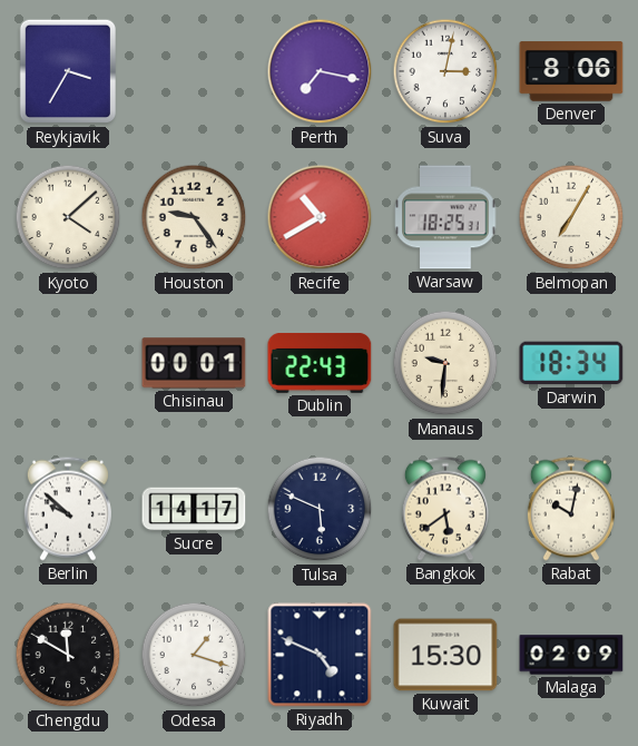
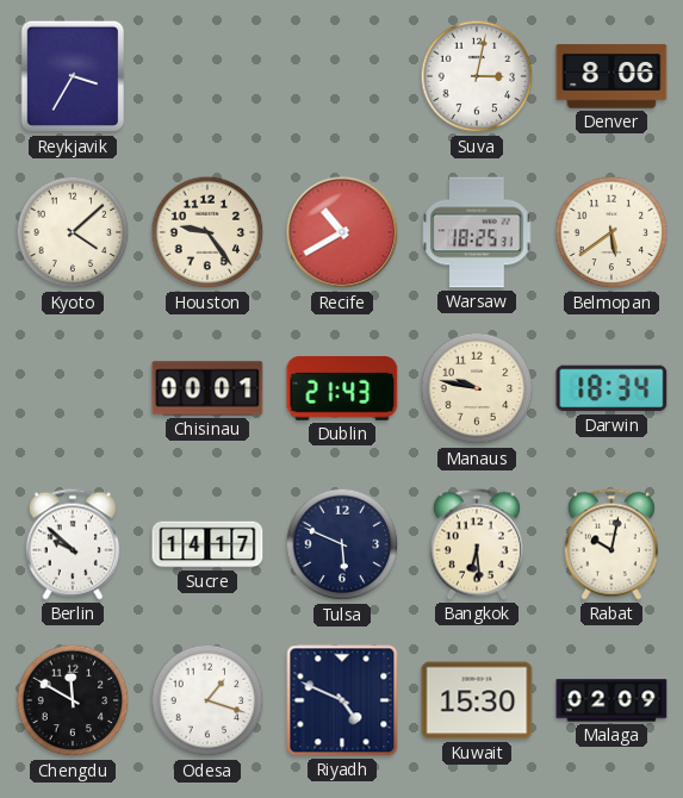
Perth: 7:17 -> none (320, 71)
Belmopan: 7:05 -> 5:39 (611, 232)
Dublin: 22:43 -> 21:43 (342, 389)
Manaus: 9:31 -> 9:47 (477, 388)
Bangkok: 5:39 -> 6:29 (477, 544)
